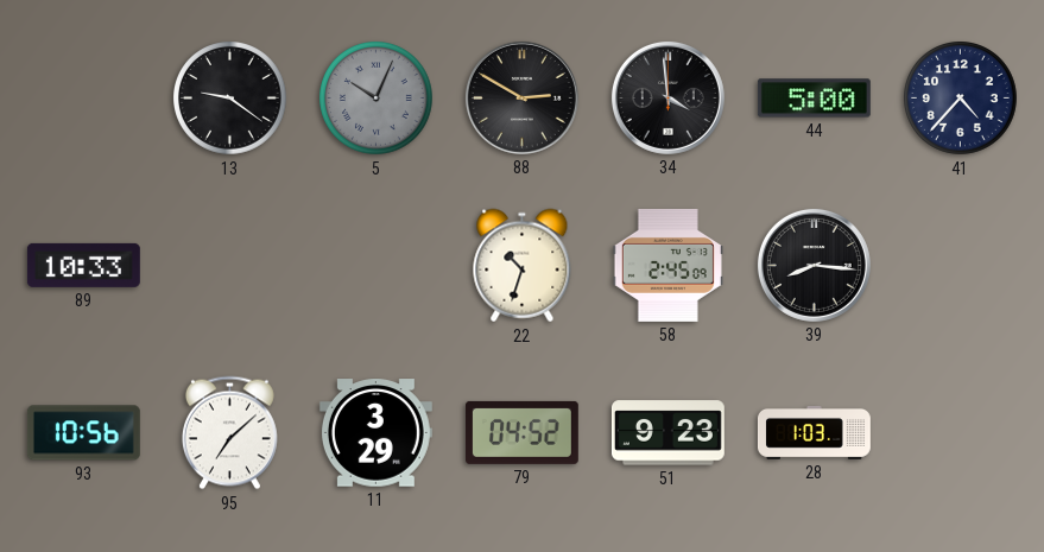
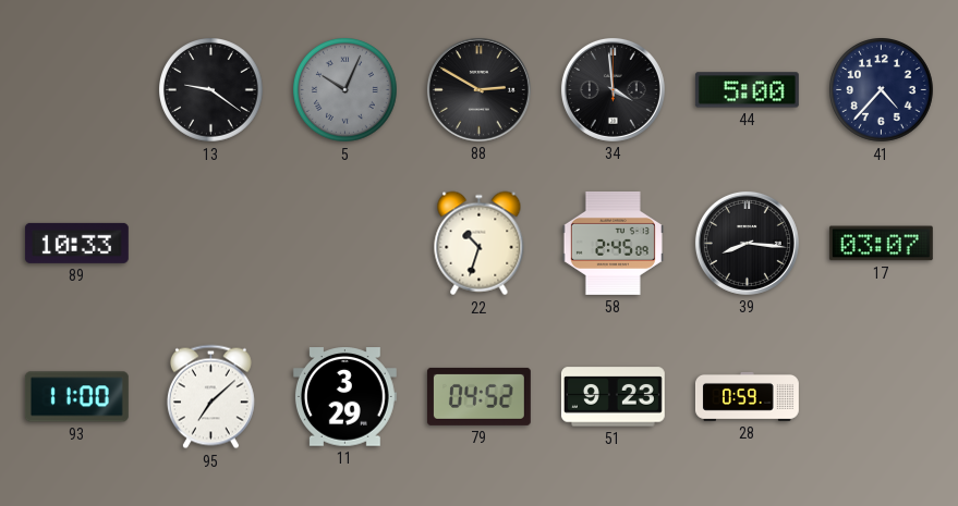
17: none -> 03:07 (881, 244)
93: 10:56 -> 11:00 (76, 397)
28: 1:03 -> 0:59 (747, 396)
